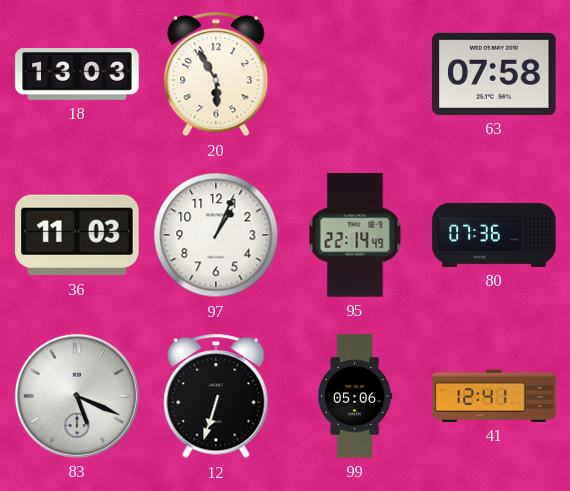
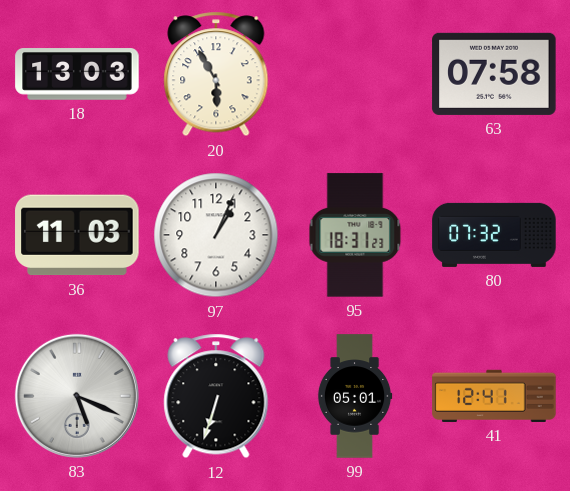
95: 22:14 -> 18:31 (355, 235)
80: 07:36 -> 07:32 (494, 235)
99: 05:06 -> 05:01 (355, 396)
